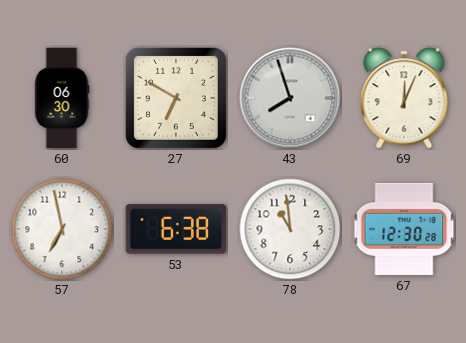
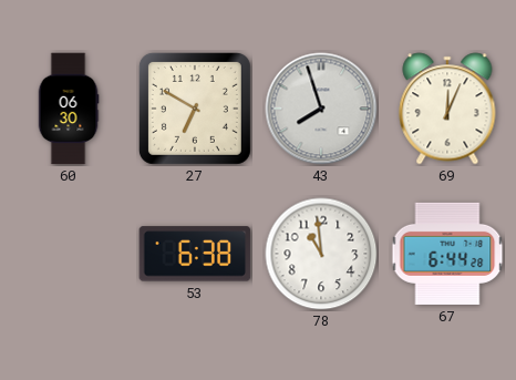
57: 6:58 -> none (62, 229)
67: 12:30 -> 6:44 (447, 254)
